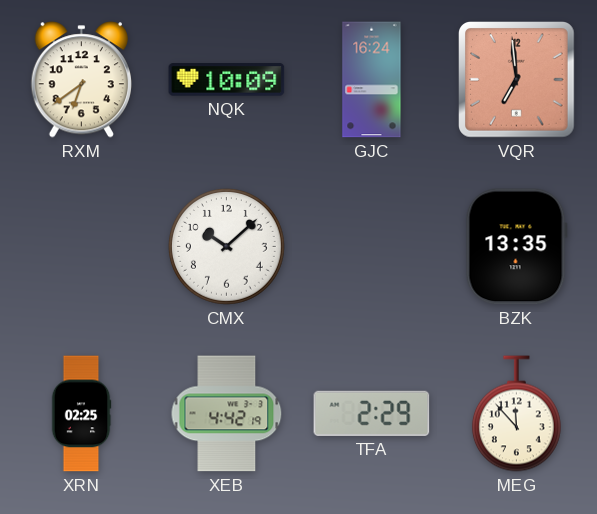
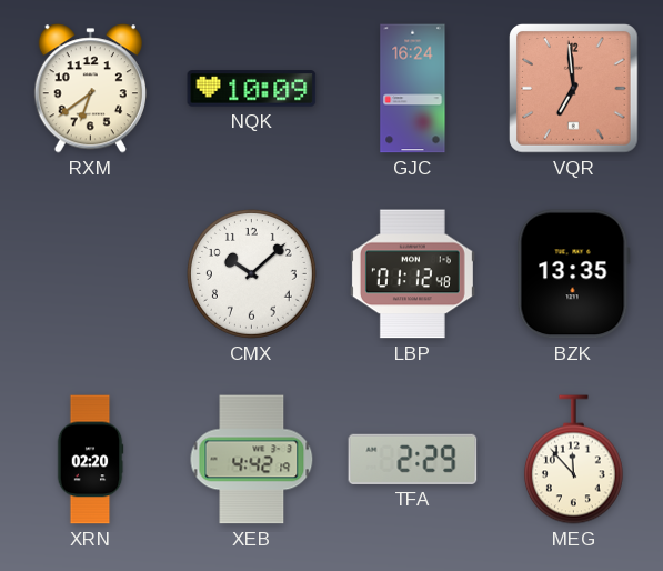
LBP: none -> 01:12 (412, 274)
XRN: 02:25 -> 02:20 (90, 460)
